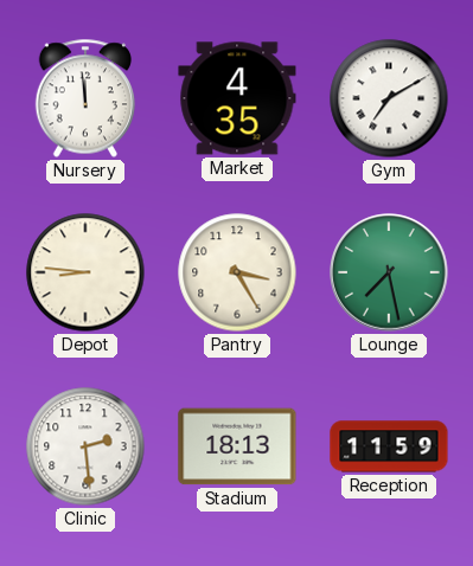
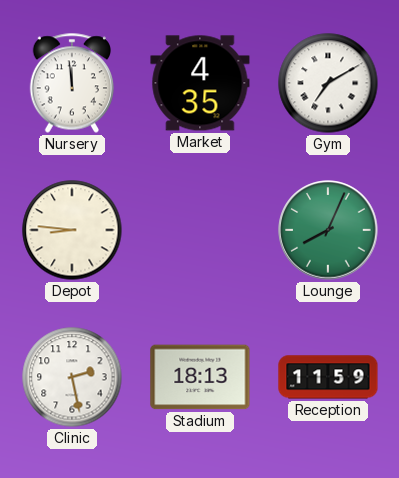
Pantry: 3:25 -> none (237, 272)
Lounge: 7:28 -> 8:04 (328, 230)
Clinic: 2:29 -> 2:28 (72, 377)
